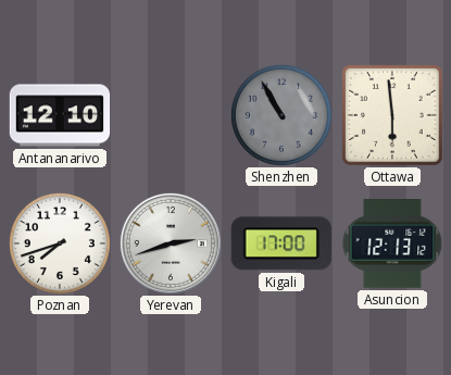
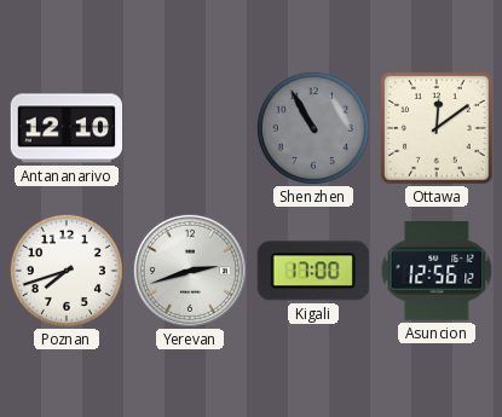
Ottawa: 5:59 -> 12:09 (438, 129)
Asuncion: 12:13 -> 12:56 (437, 272)
